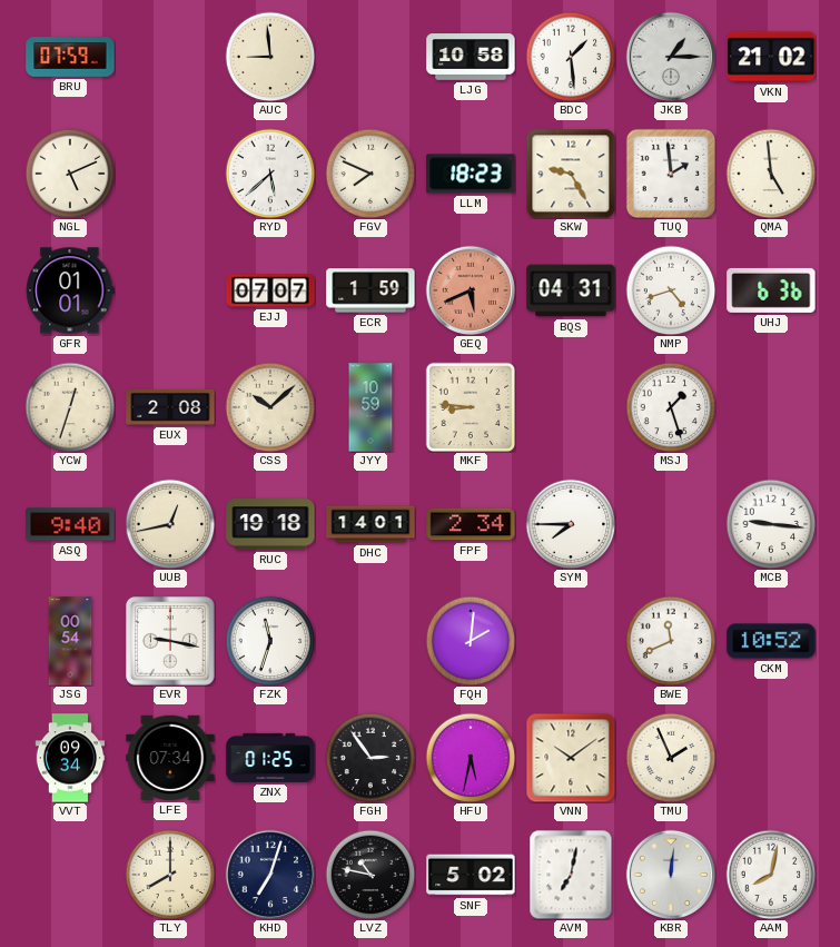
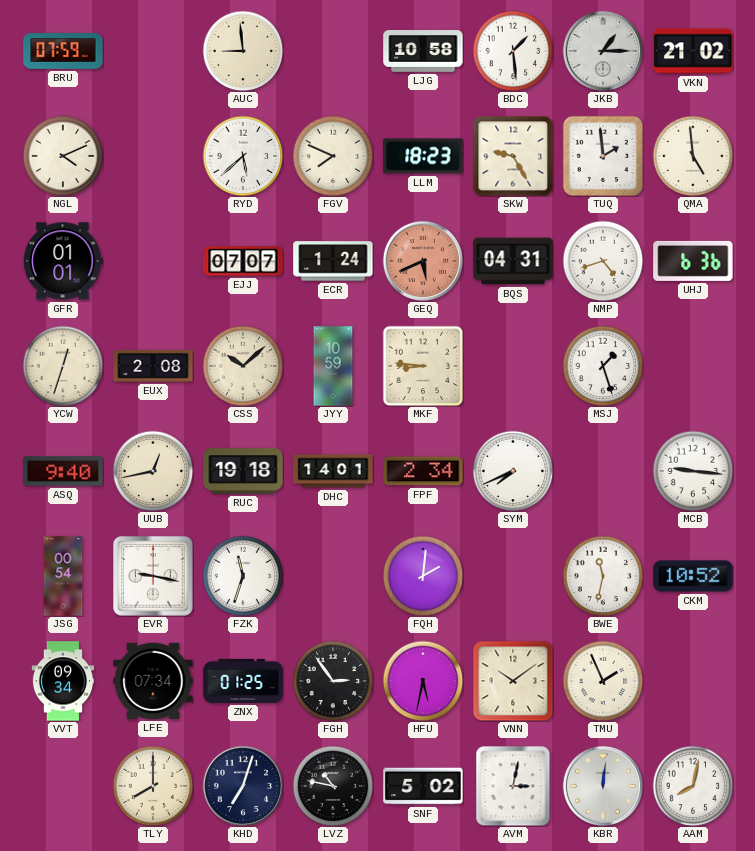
NGL: 5:11 -> 4:11 (63, 156)
ECR: 1:59 -> 1:24 (333, 261)
SYM: 7:45 -> 7:41 (513, 471)
BWE: 11:41 -> 11:32 (603, 576)
AVM: 7:02 -> 3:02 (513, 786)
